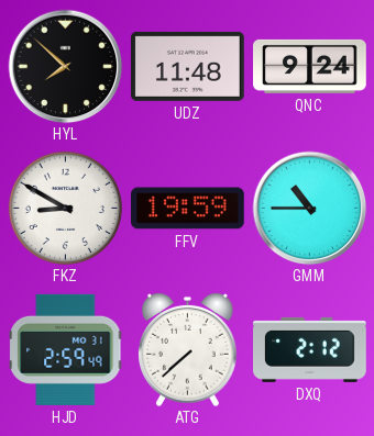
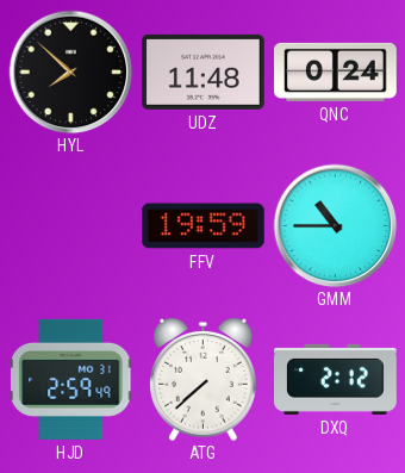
QNC: 9:24 -> 0:24 (336, 71)
FKZ: 8:50 -> none (65, 208)
